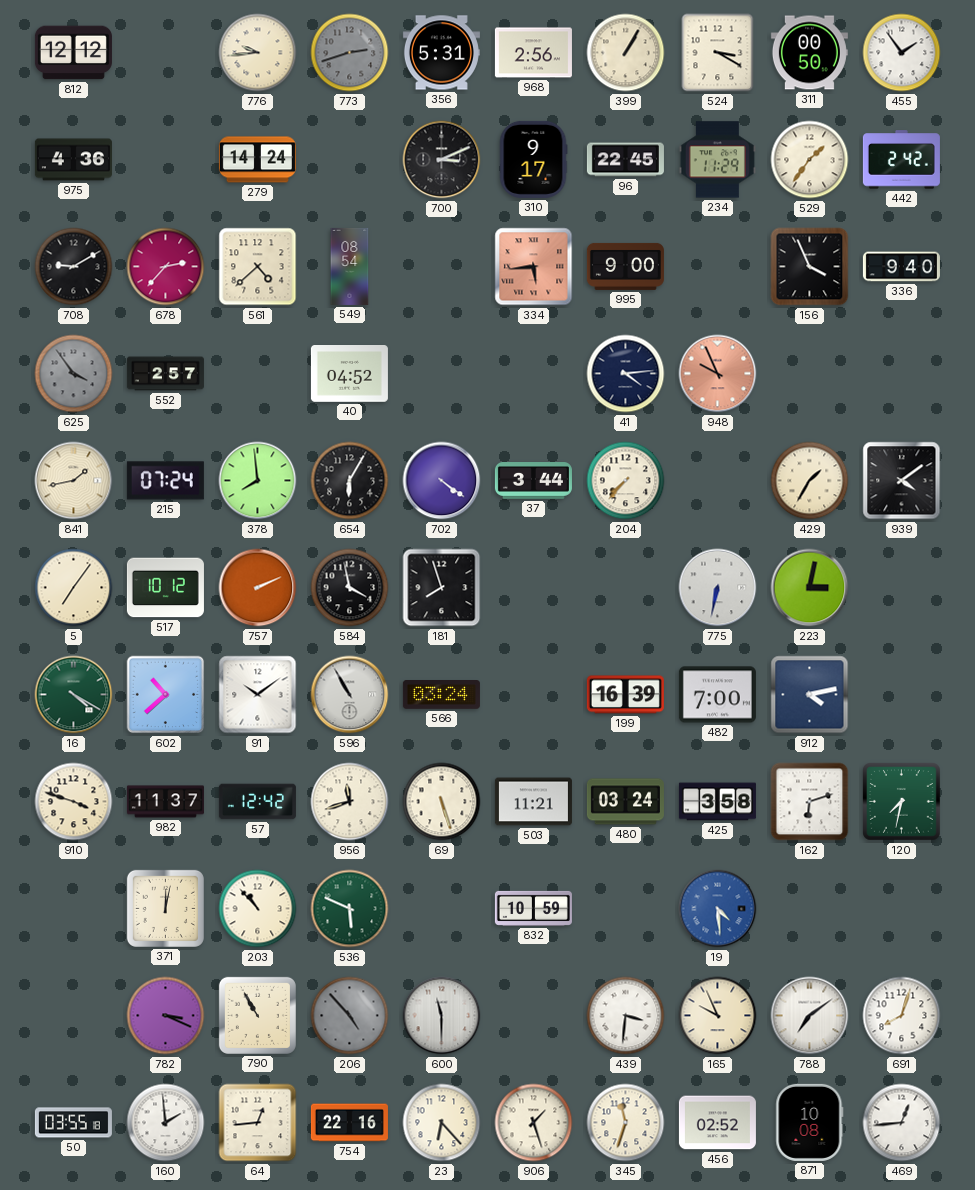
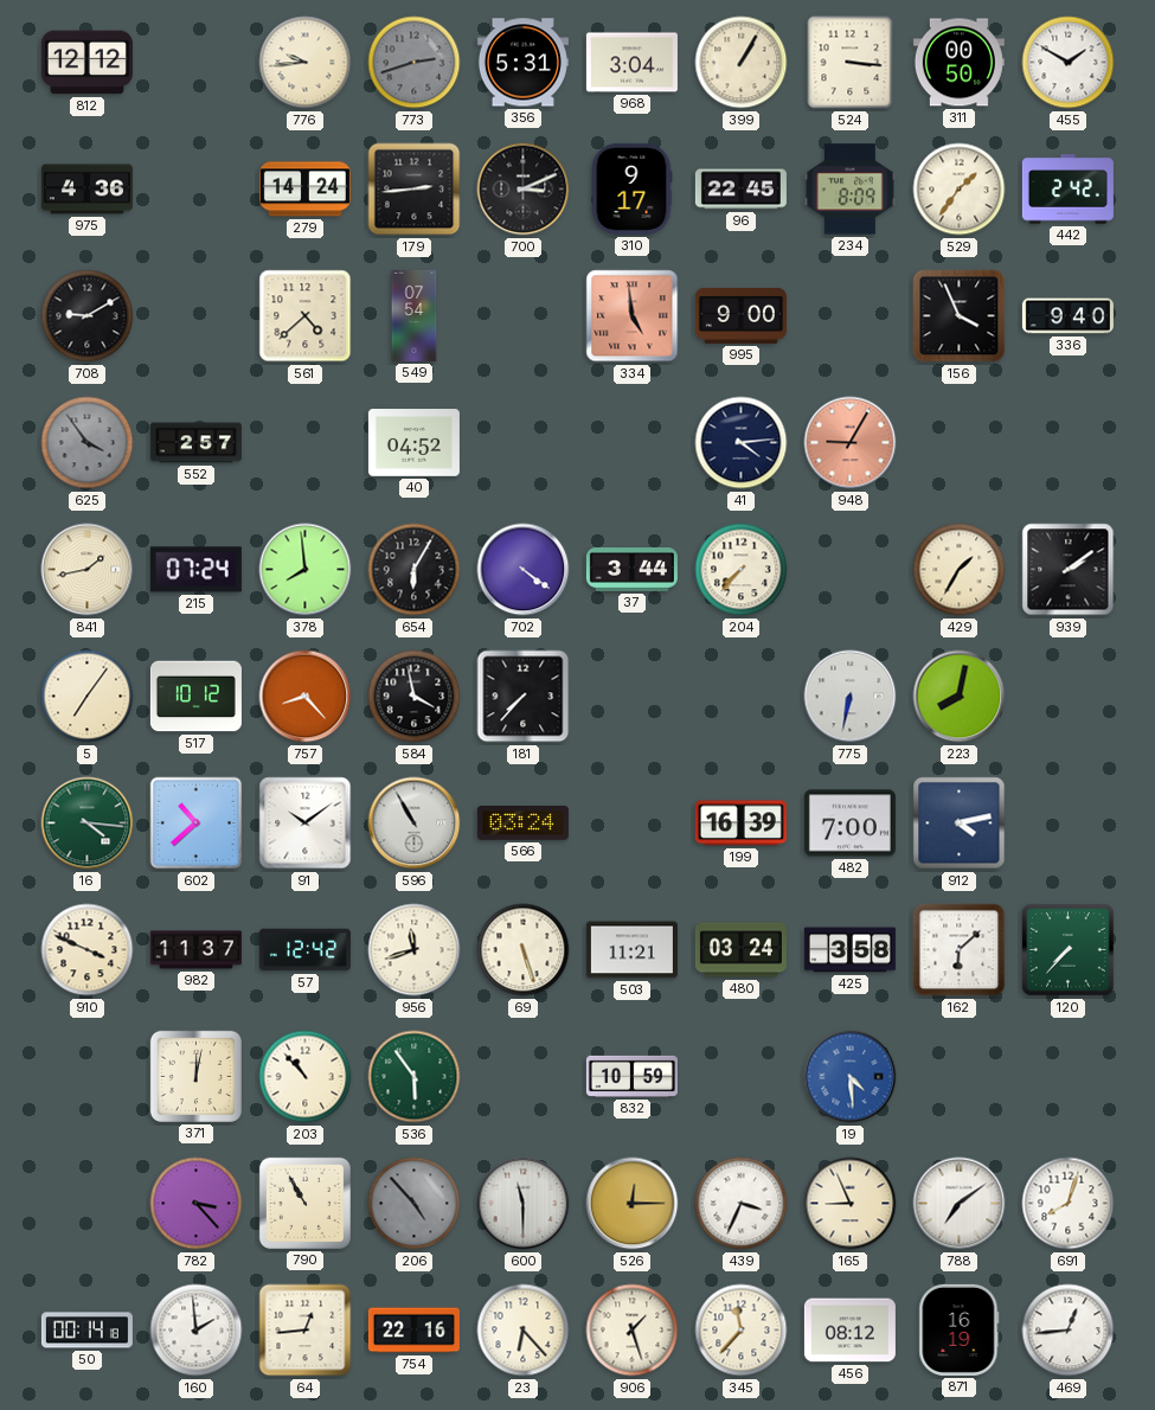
968: 2:56 -> 3:04 (631, 63)
524: 3:20 -> 3:16 (851, 63)
455: 1:54 -> 1:50 (1069, 63)
179: none -> 2:44 (415, 190)
234: 11:29 -> 8:09 (849, 190)
678: 2:37 -> none (166, 267)
549: 08:54 -> 07:54 (415, 315)
334: 5:44 -> 4:59 (633, 316)
948: 9:56 -> 9:05 (851, 443)
939: 4:09 -> 2:09 (1069, 570)
757: 2:11 -> 8:23 (306, 697)
181: 7:57 -> 7:37 (524, 697)
223: 3:02 -> 8:02 (960, 697)
16: 4:20 -> 4:16 (88, 823)
910: 3:48 -> 3:49 (88, 950)
162: 6:12 -> 6:08 (960, 950)
120: 7:32 -> 7:37 (1069, 950)
536: 5:49 -> 5:54 (415, 1077)
782: 3:19 -> 3:23 (197, 1204)
526: none -> 12:15 (633, 1204)
439: 3:31 -> 3:34 (742, 1204)
165: 9:56 -> 8:56 (851, 1204)
50: 03:55 -> 00:14 (86, 1331)
345: 11:33 -> 11:37 (742, 1331)
456: 02:52 -> 08:12 (849, 1331)
871: 10:08 -> 16:19 (960, 1329)
